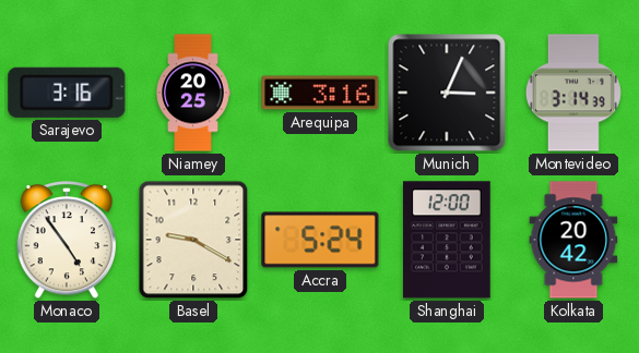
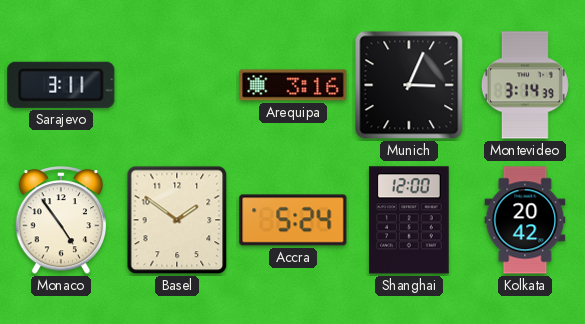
Sarajevo: 3:16 -> 3:11 (61, 85)
Niamey: 20:25 -> none (193, 93)
Basel: 9:20 -> 1:51 (177, 220)
